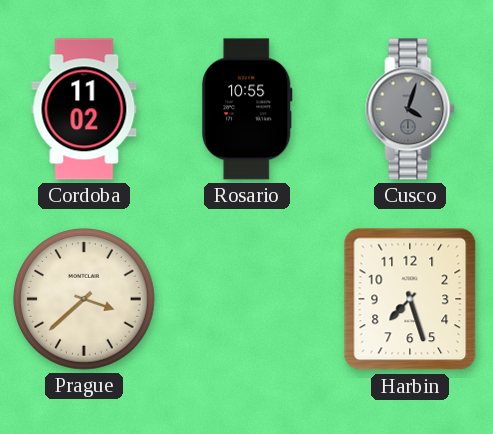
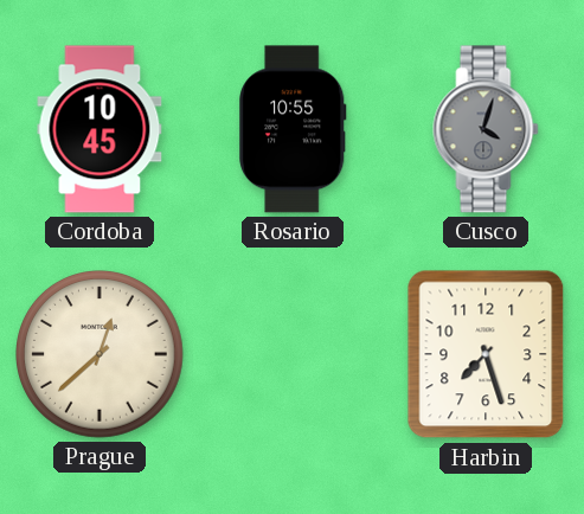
Cordoba: 11:02 -> 10:45 (100, 129)
Prague: 3:38 -> 12:38 (101, 355)
